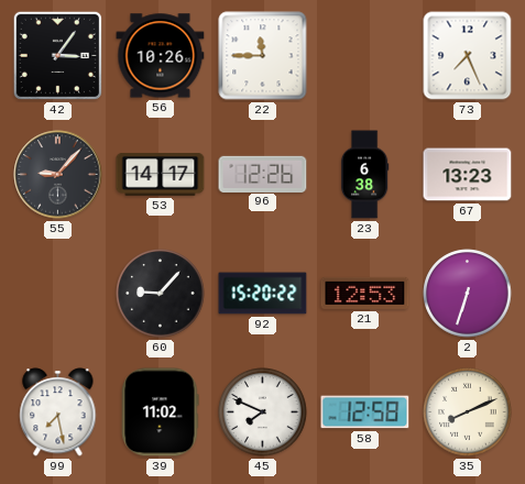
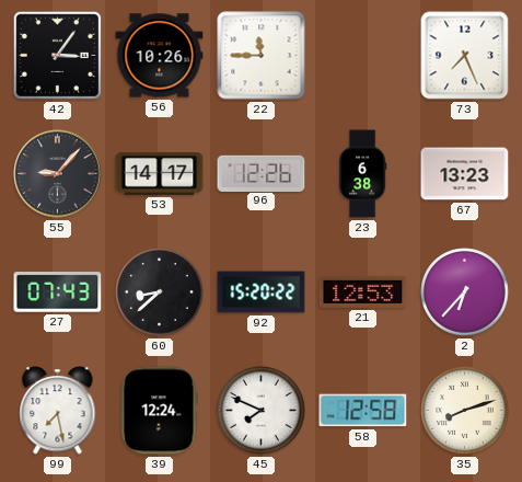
27: none -> 07:43 (58, 292)
60: 9:07 -> 8:38 (160, 292)
2: 6:33 -> 6:37 (465, 292)
39: 11:02 -> 12:24 (160, 411)
35: 8:11 -> 8:12 (465, 411)
